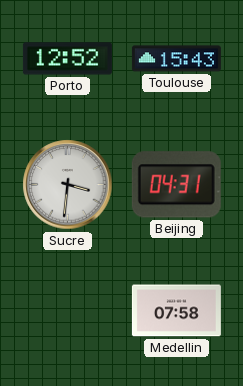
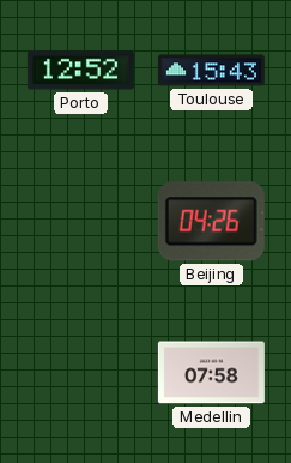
Sucre: 3:31 -> none (68, 185)
Beijing: 04:31 -> 04:26 (211, 222)
